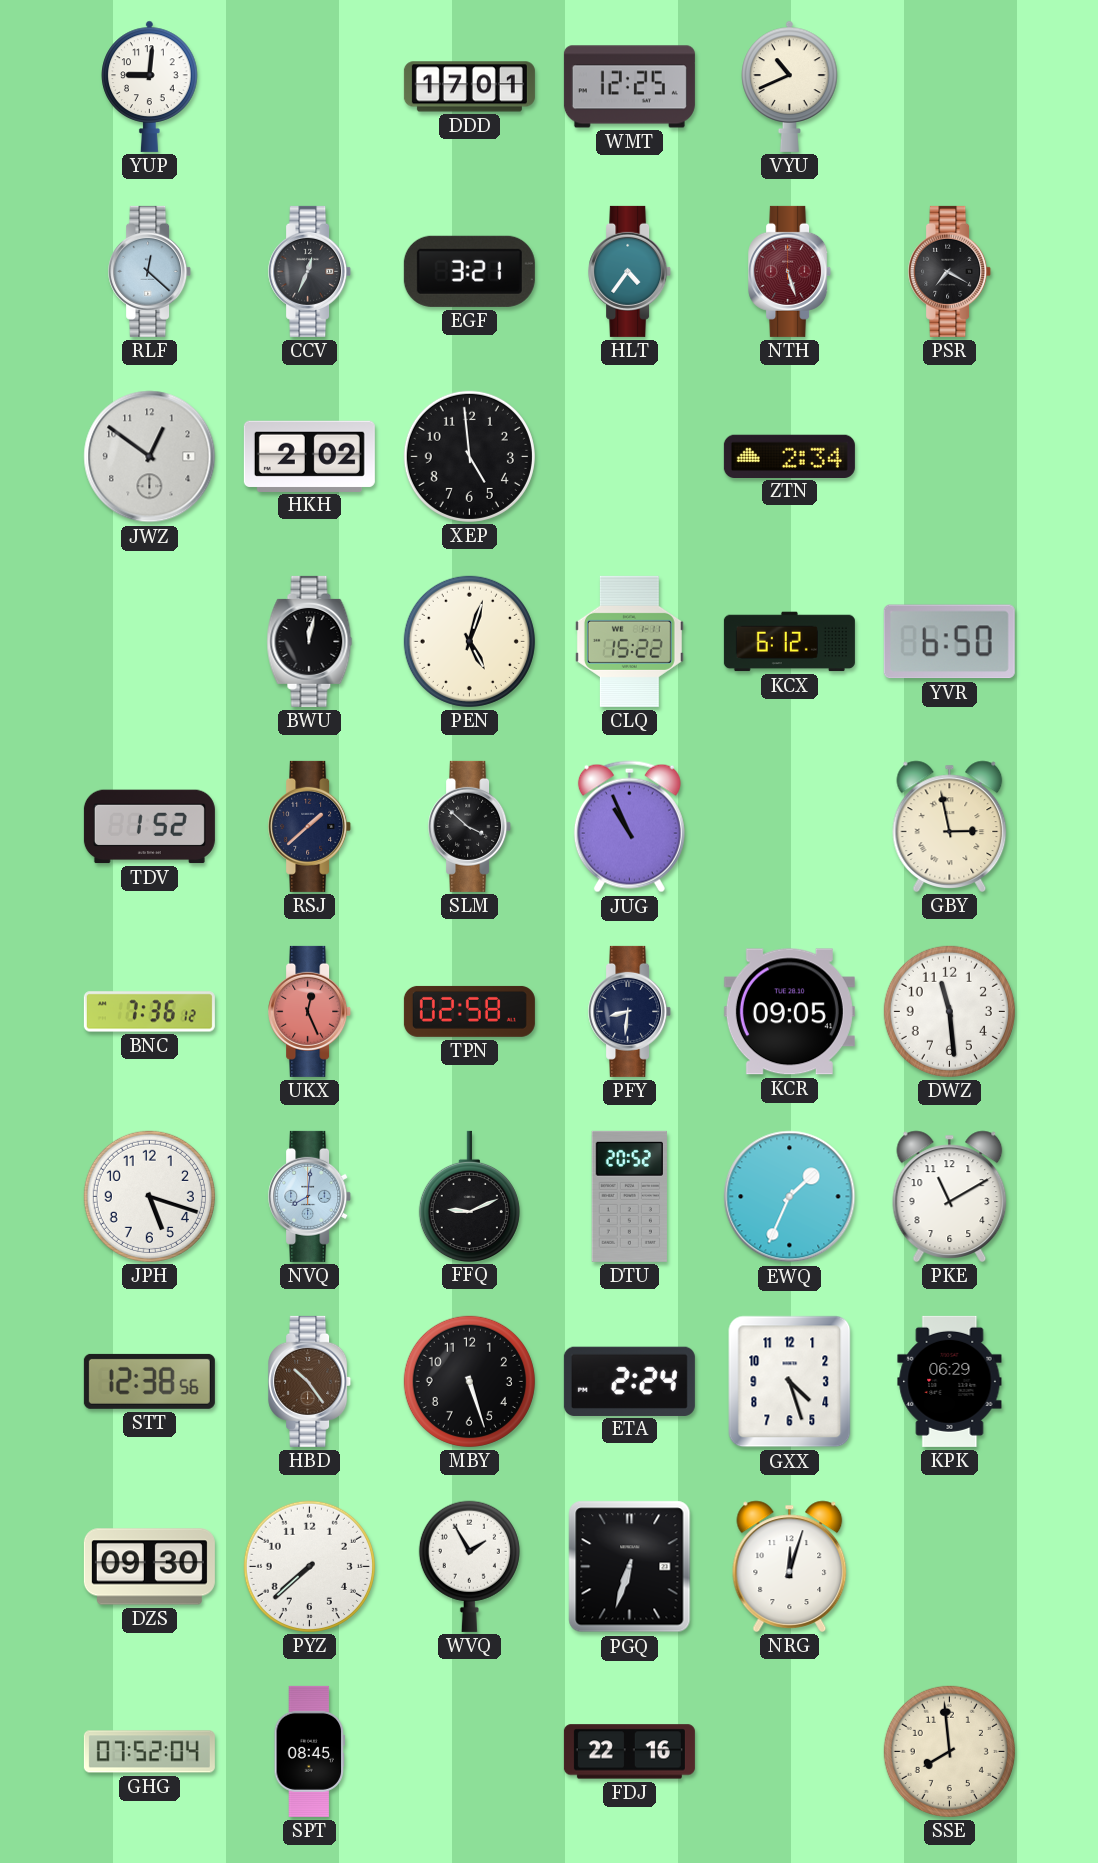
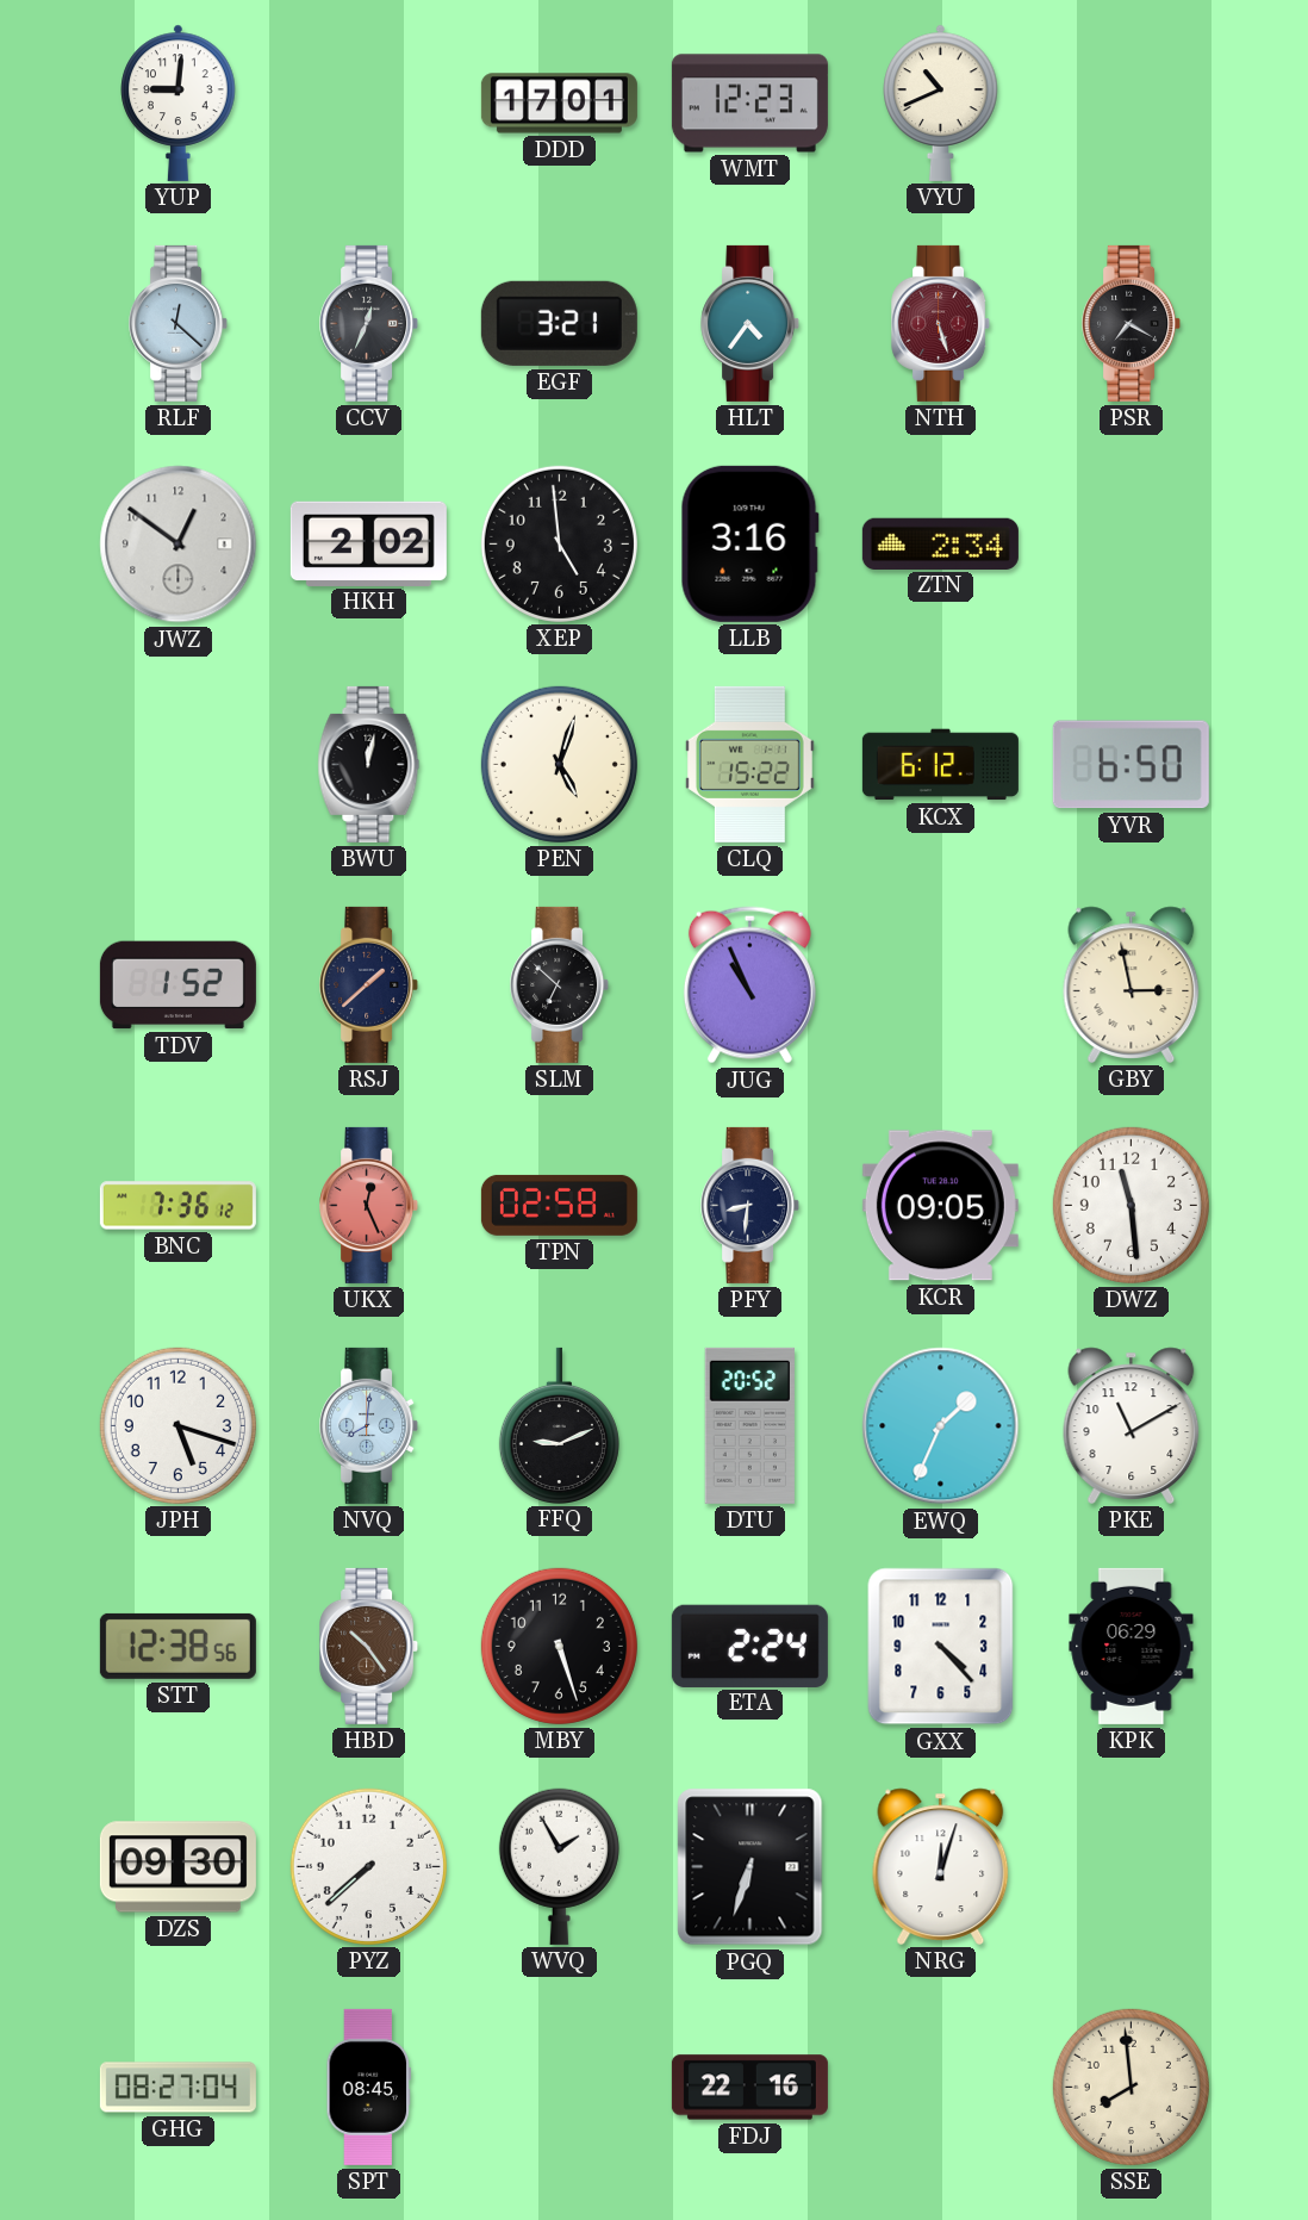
WMT: 12:25 -> 12:23 (749, 104)
LLB: none -> 3:16 (749, 543)
SLM: 3:52 -> 6:52 (560, 984)
GXX: 4:27 -> 4:23 (941, 1647)
GHG: 07:52 -> 08:27 (177, 2088)
